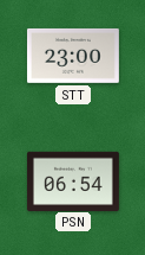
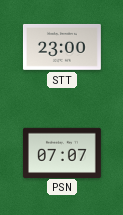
PSN: 06:54 -> 07:07 (62, 152)
